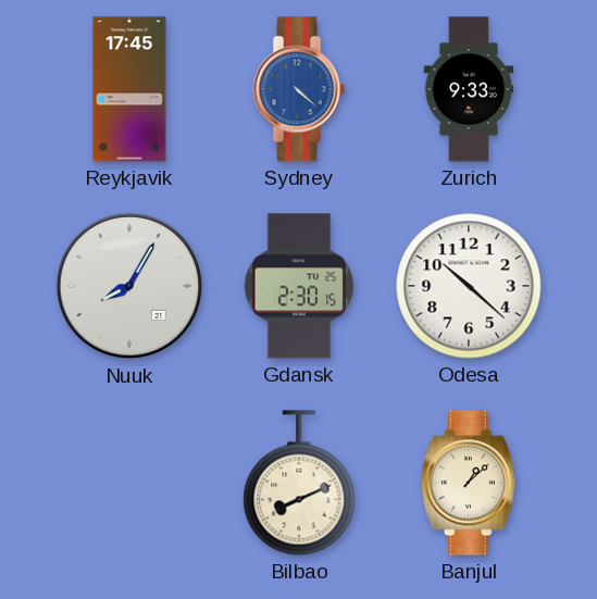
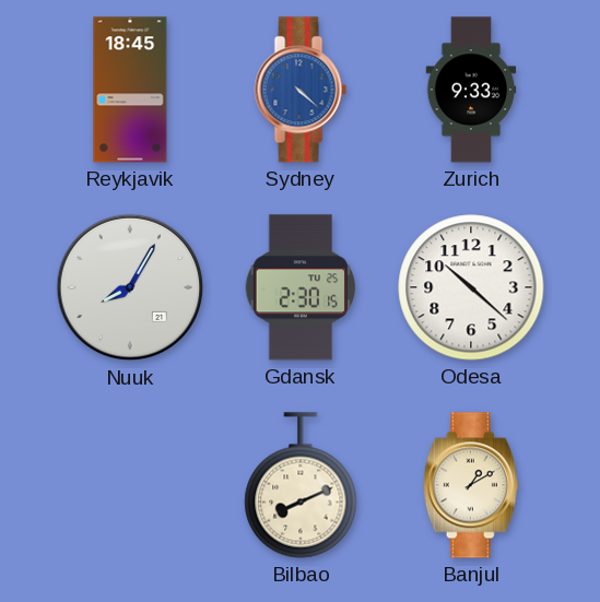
Reykjavik: 17:45 -> 18:45 (130, 90)
Banjul: 1:08 -> 1:10 (471, 485)
